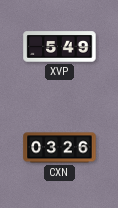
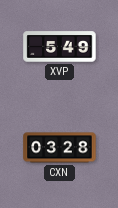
CXN: 03:26 -> 03:28 (60, 148)
